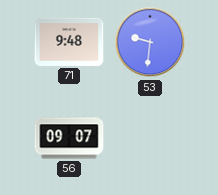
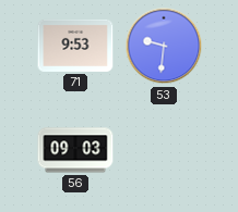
71: 9:48 -> 9:53 (75, 46)
56: 09:07 -> 09:03 (75, 150)
